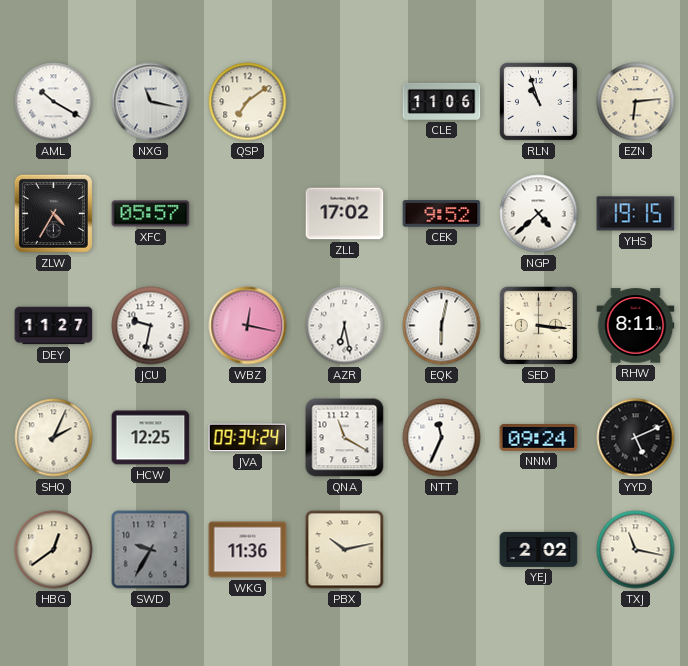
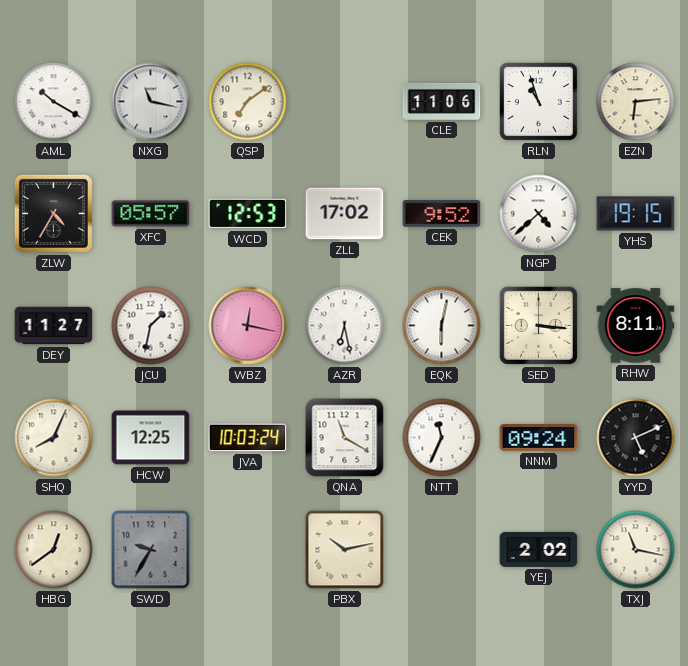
WCD: none -> 12:53 (248, 214)
JCU: 9:32 -> 1:32 (151, 326)
SHQ: 2:04 -> 8:04 (54, 438)
JVA: 09:34 -> 10:03 (248, 438)
WKG: 11:36 -> none (248, 550)
